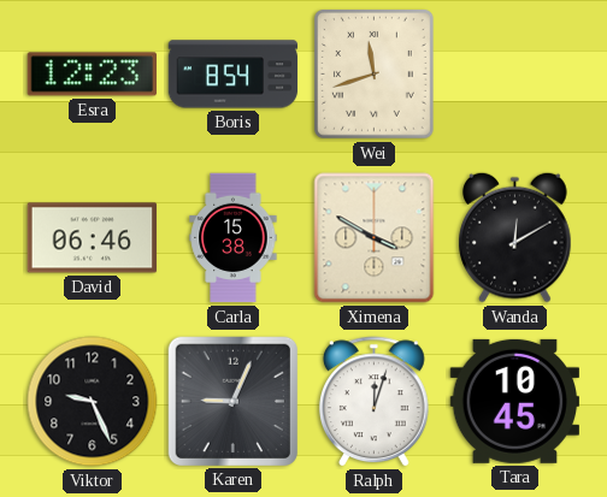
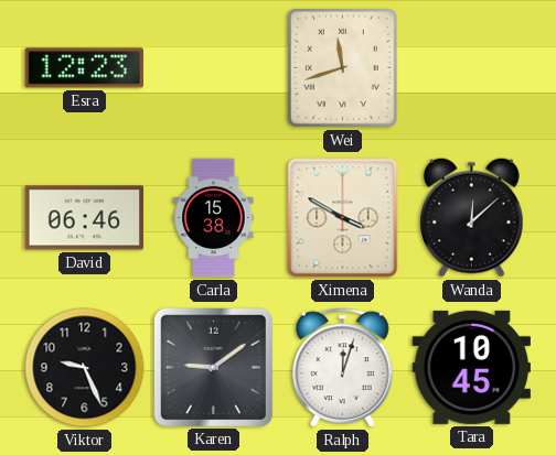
Boris: 8:54 -> none (234, 75)
Wanda: 12:10 -> 12:08 (472, 217)
Karen: 9:04 -> 9:09 (213, 367)
